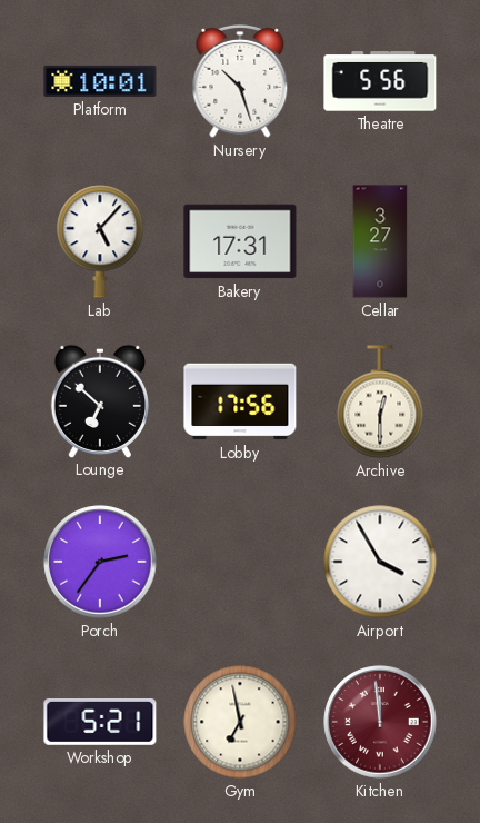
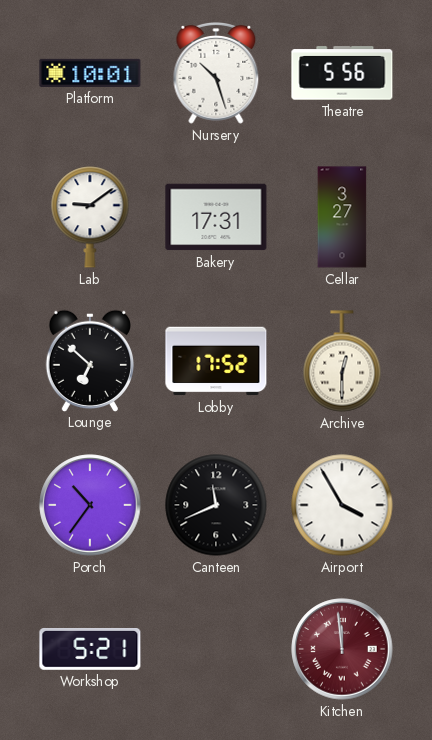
Lab: 5:07 -> 9:09 (90, 217)
Lobby: 17:56 -> 17:52 (216, 361)
Porch: 2:36 -> 10:36 (90, 505)
Canteen: none -> 11:41 (216, 505)
Gym: 6:58 -> none (240, 722)
